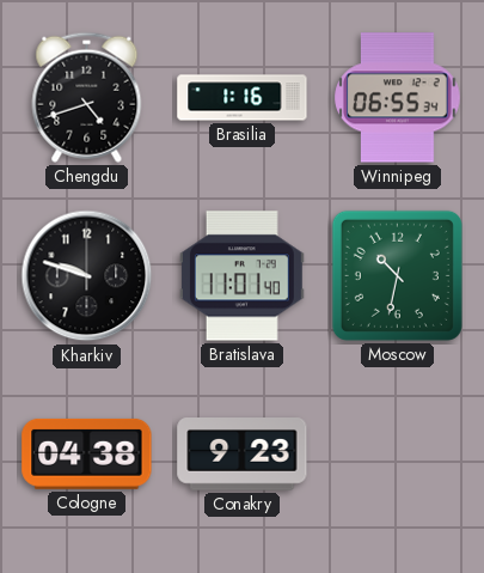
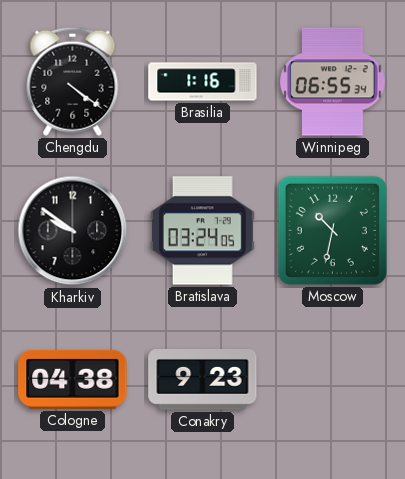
Chengdu: 4:42 -> 4:21 (73, 81)
Kharkiv: 9:48 -> 9:51 (73, 231)
Bratislava: 11:01 -> 03:24 (202, 231)
